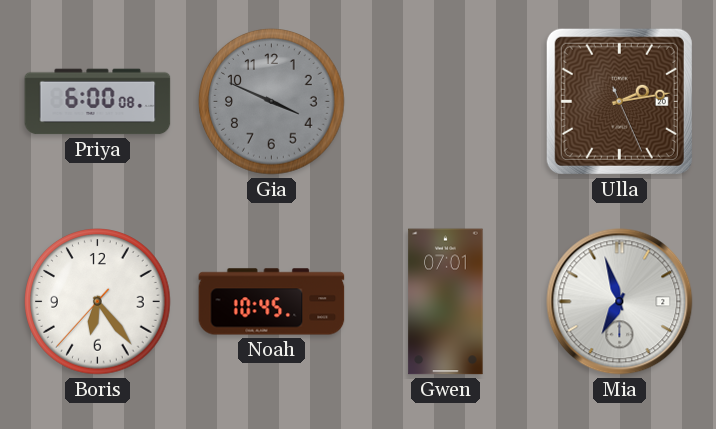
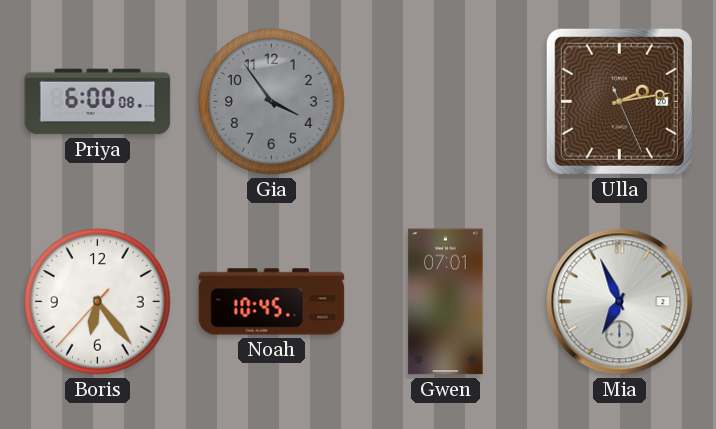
Gia: 3:49 -> 3:54 (272, 102)
Mia: 6:57 -> 6:56 (620, 302)
